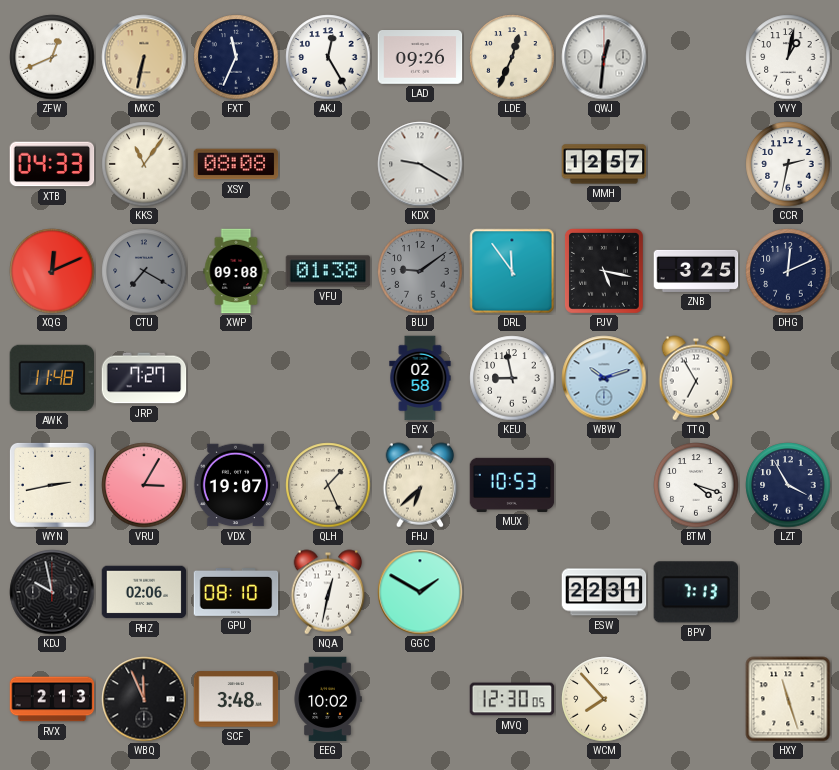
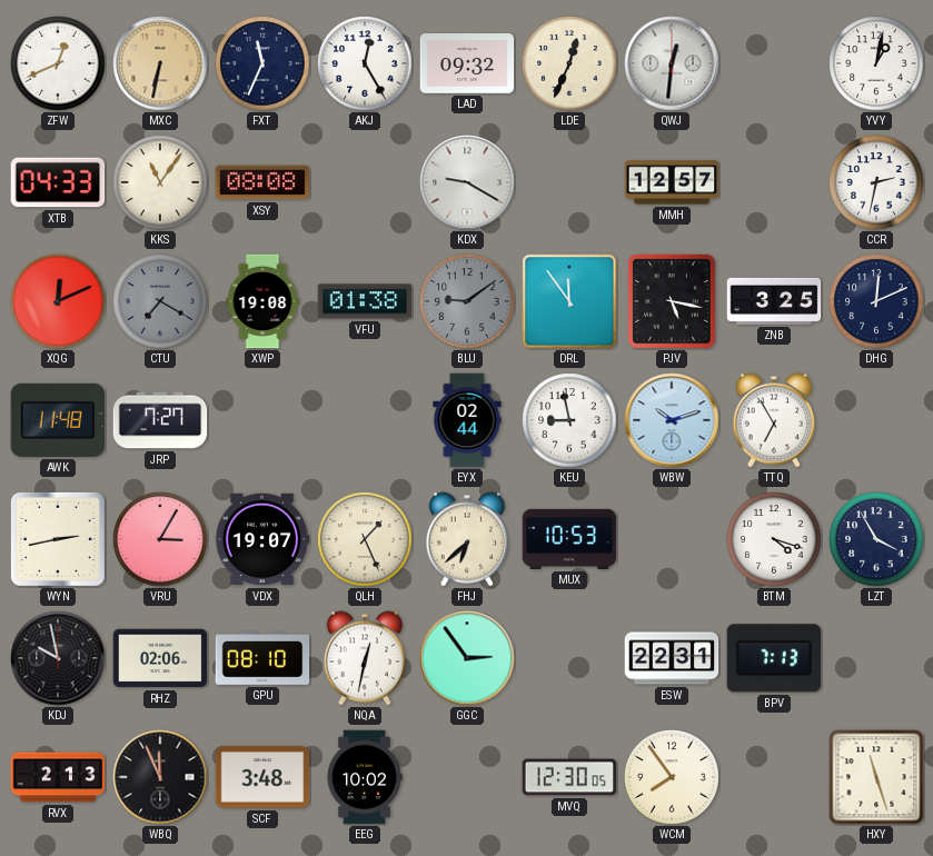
LAD: 09:26 -> 09:32 (467, 64)
XWP: 09:08 -> 19:08 (262, 301)
EYX: 02:58 -> 02:44 (467, 420)
GGC: 1:50 -> 2:54 (467, 658)
WCM: 7:53 -> 7:54 (672, 777)
